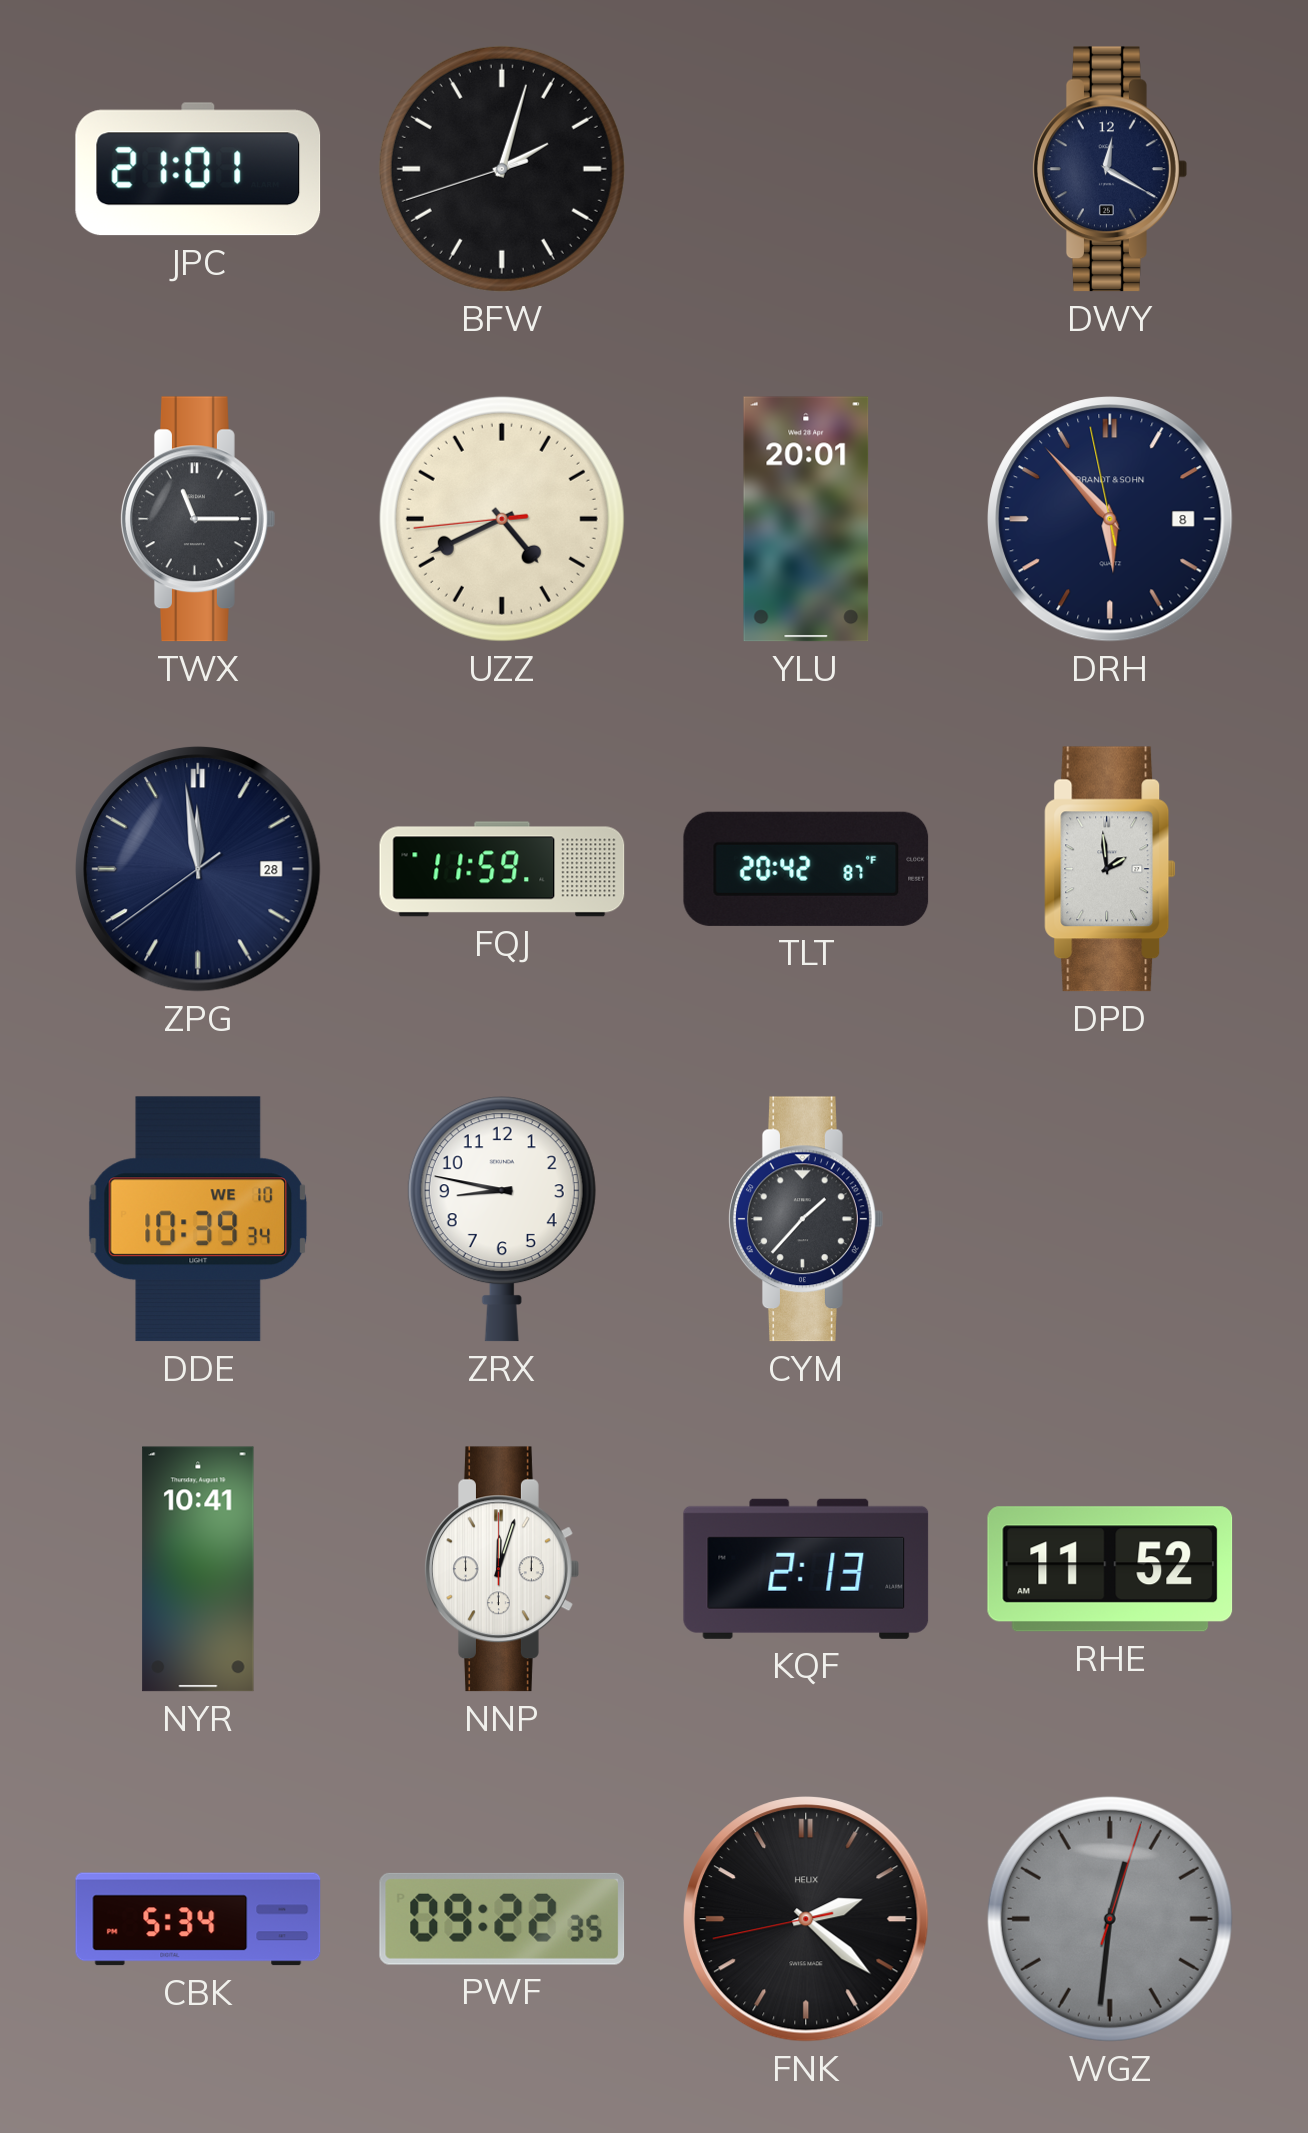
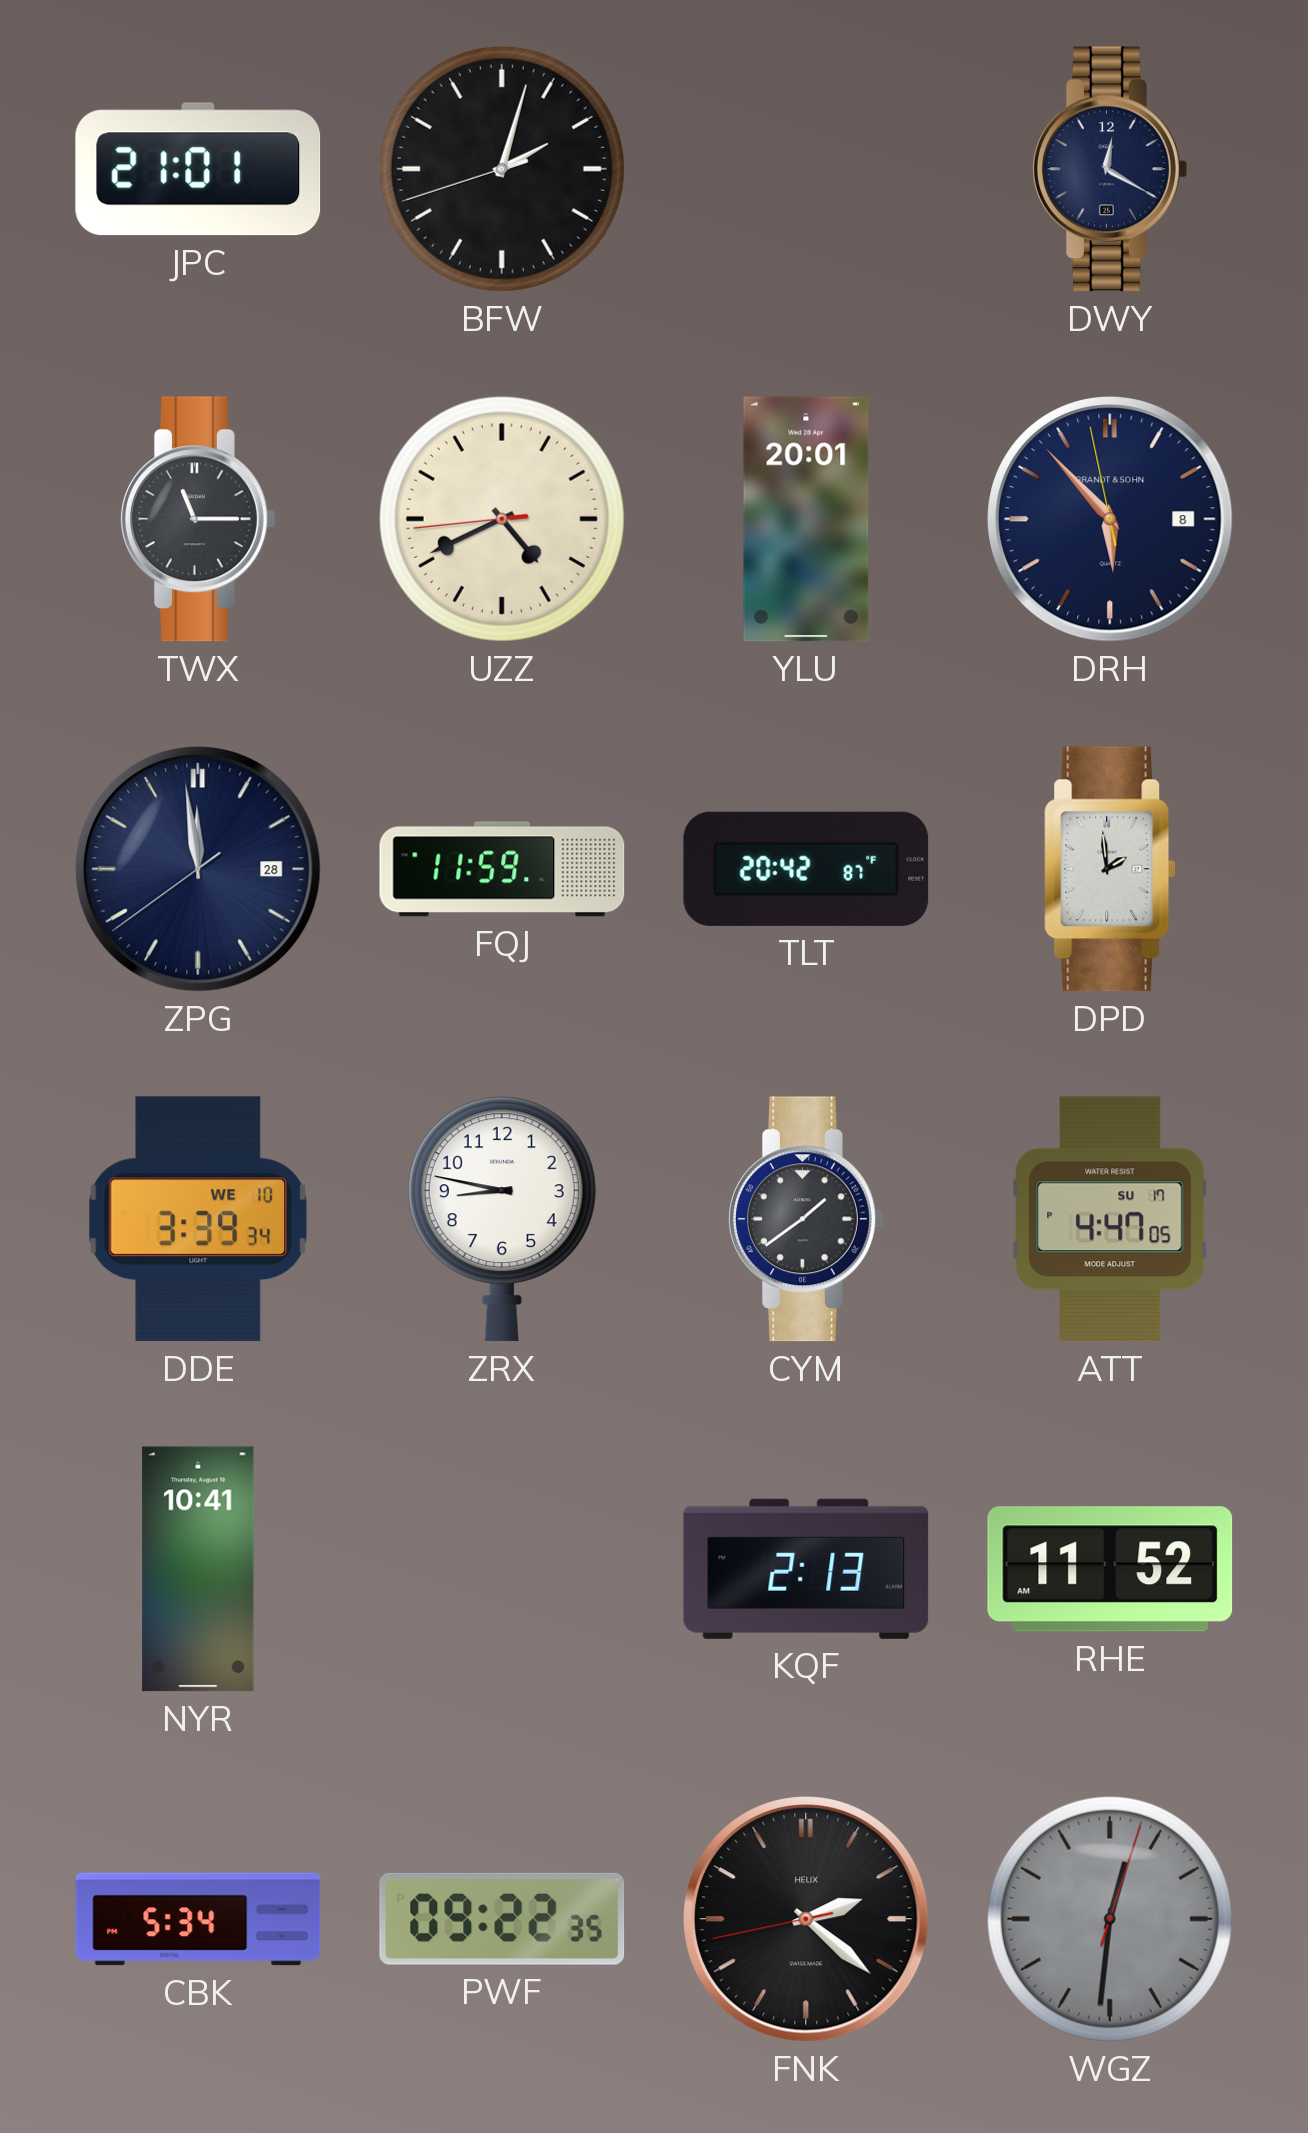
DDE: 10:39 -> 3:39 (197, 1219)
CYM: 1:37 -> 1:39 (806, 1219)
ATT: none -> 4:47 (1110, 1219)
NNP: 12:03 -> none (502, 1569)
